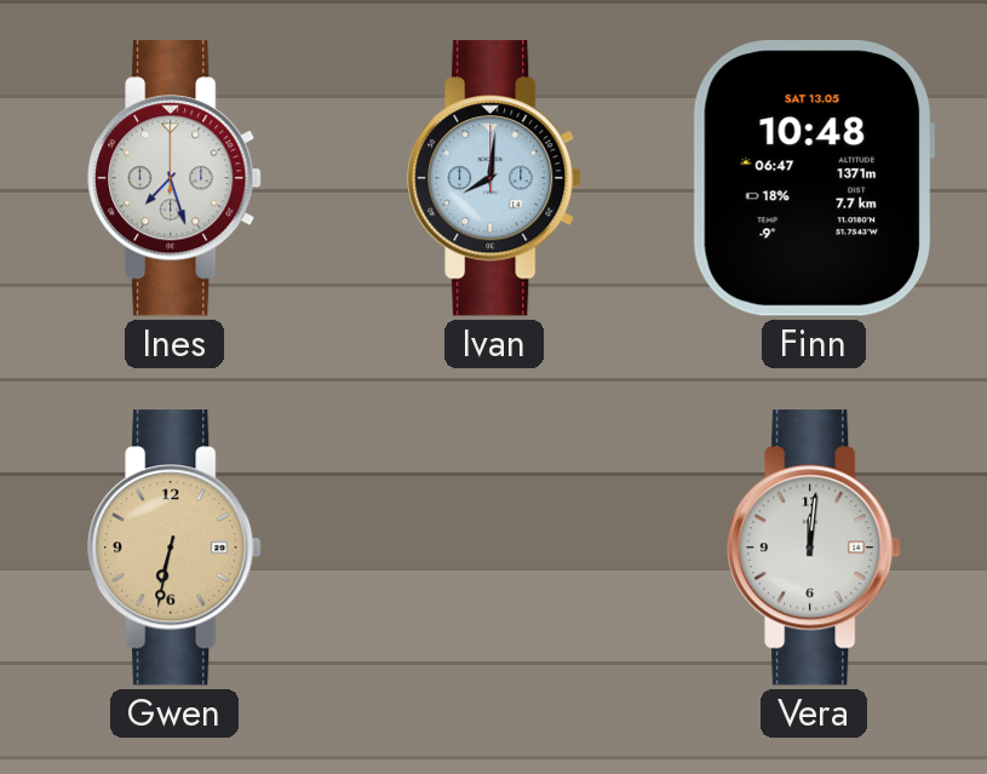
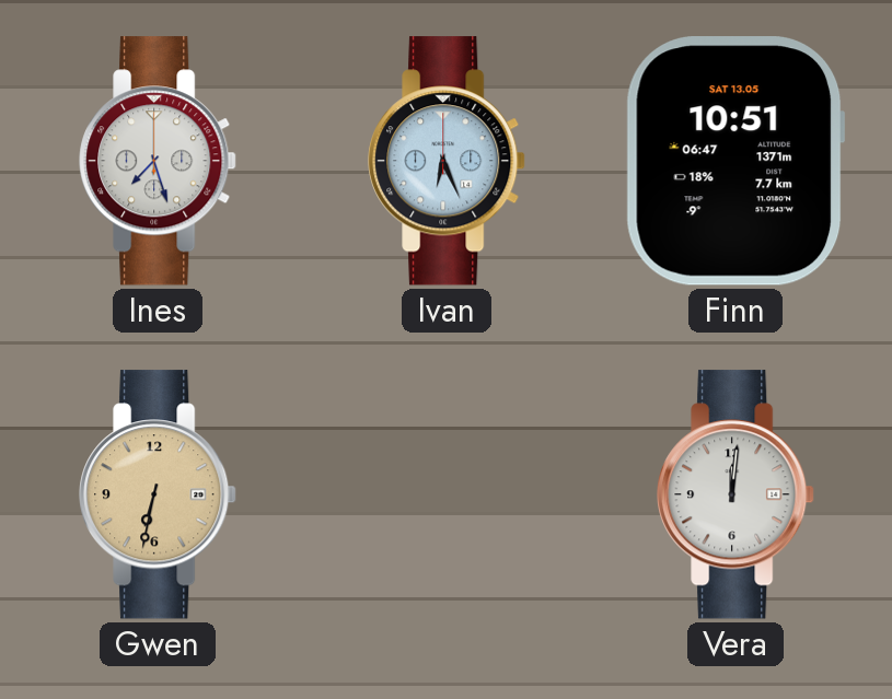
Ivan: 8:01 -> 6:26 (447, 161)
Finn: 10:48 -> 10:51 (735, 161)
